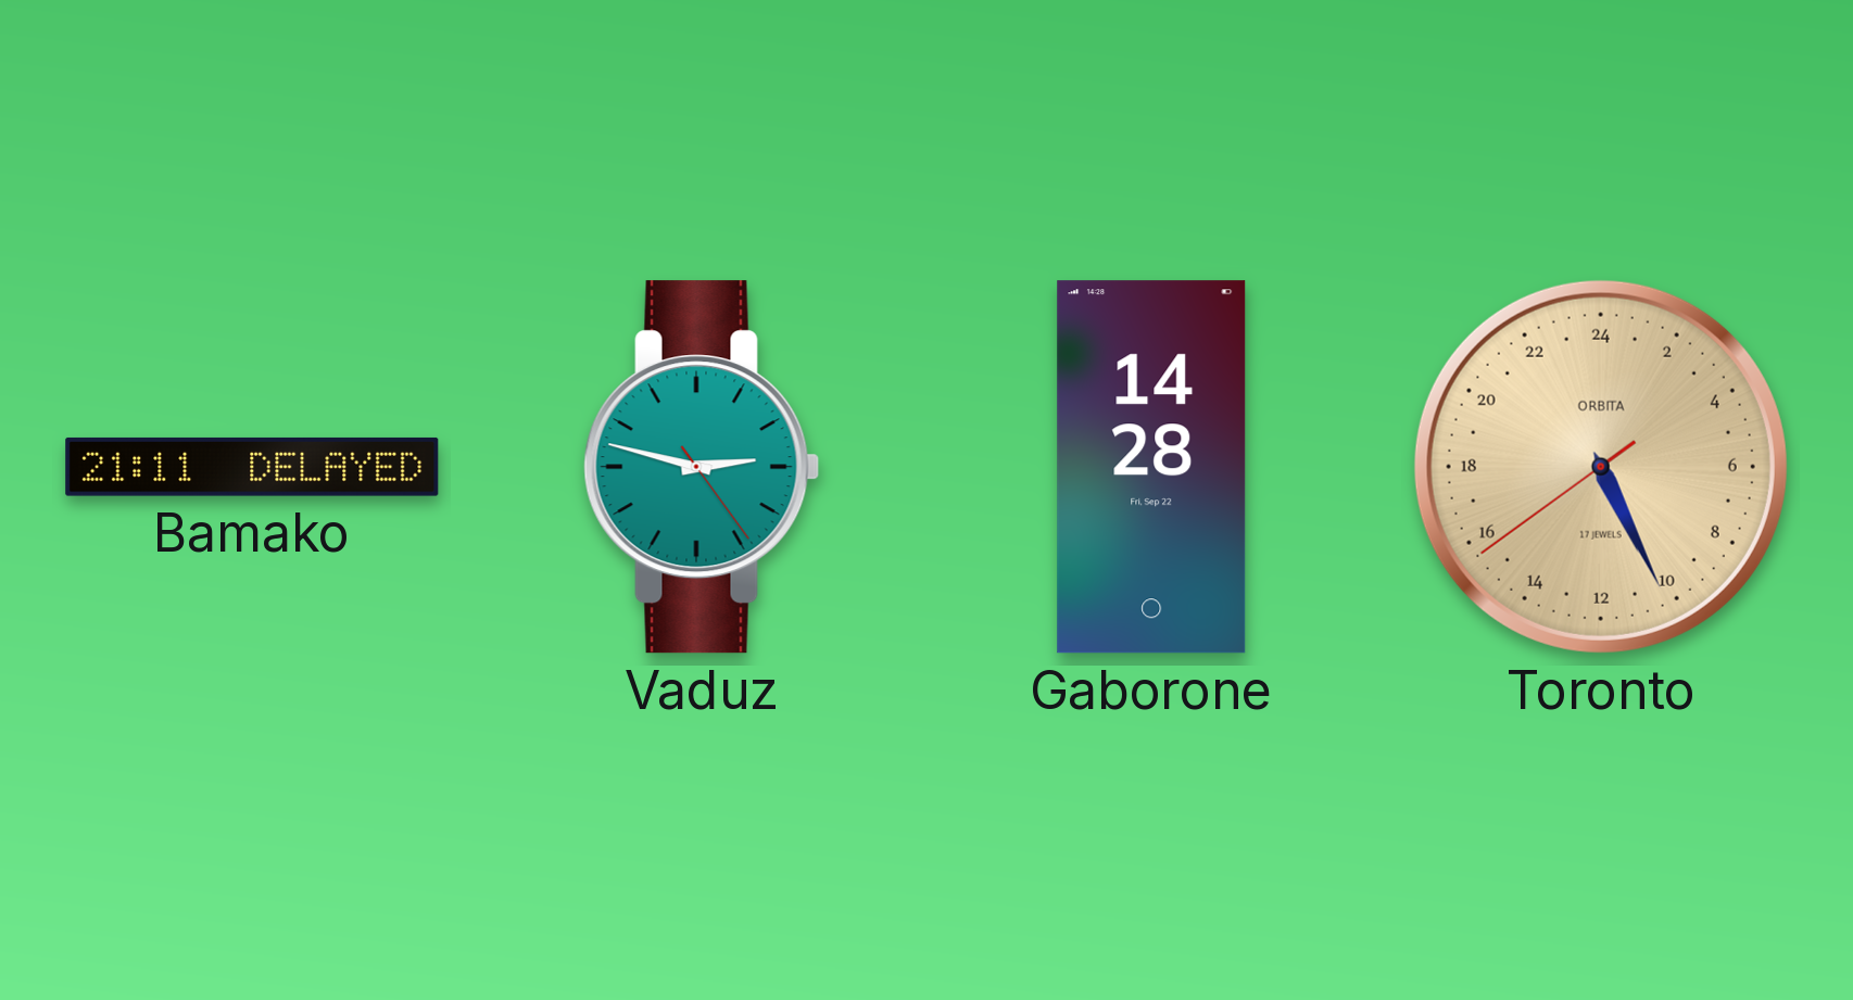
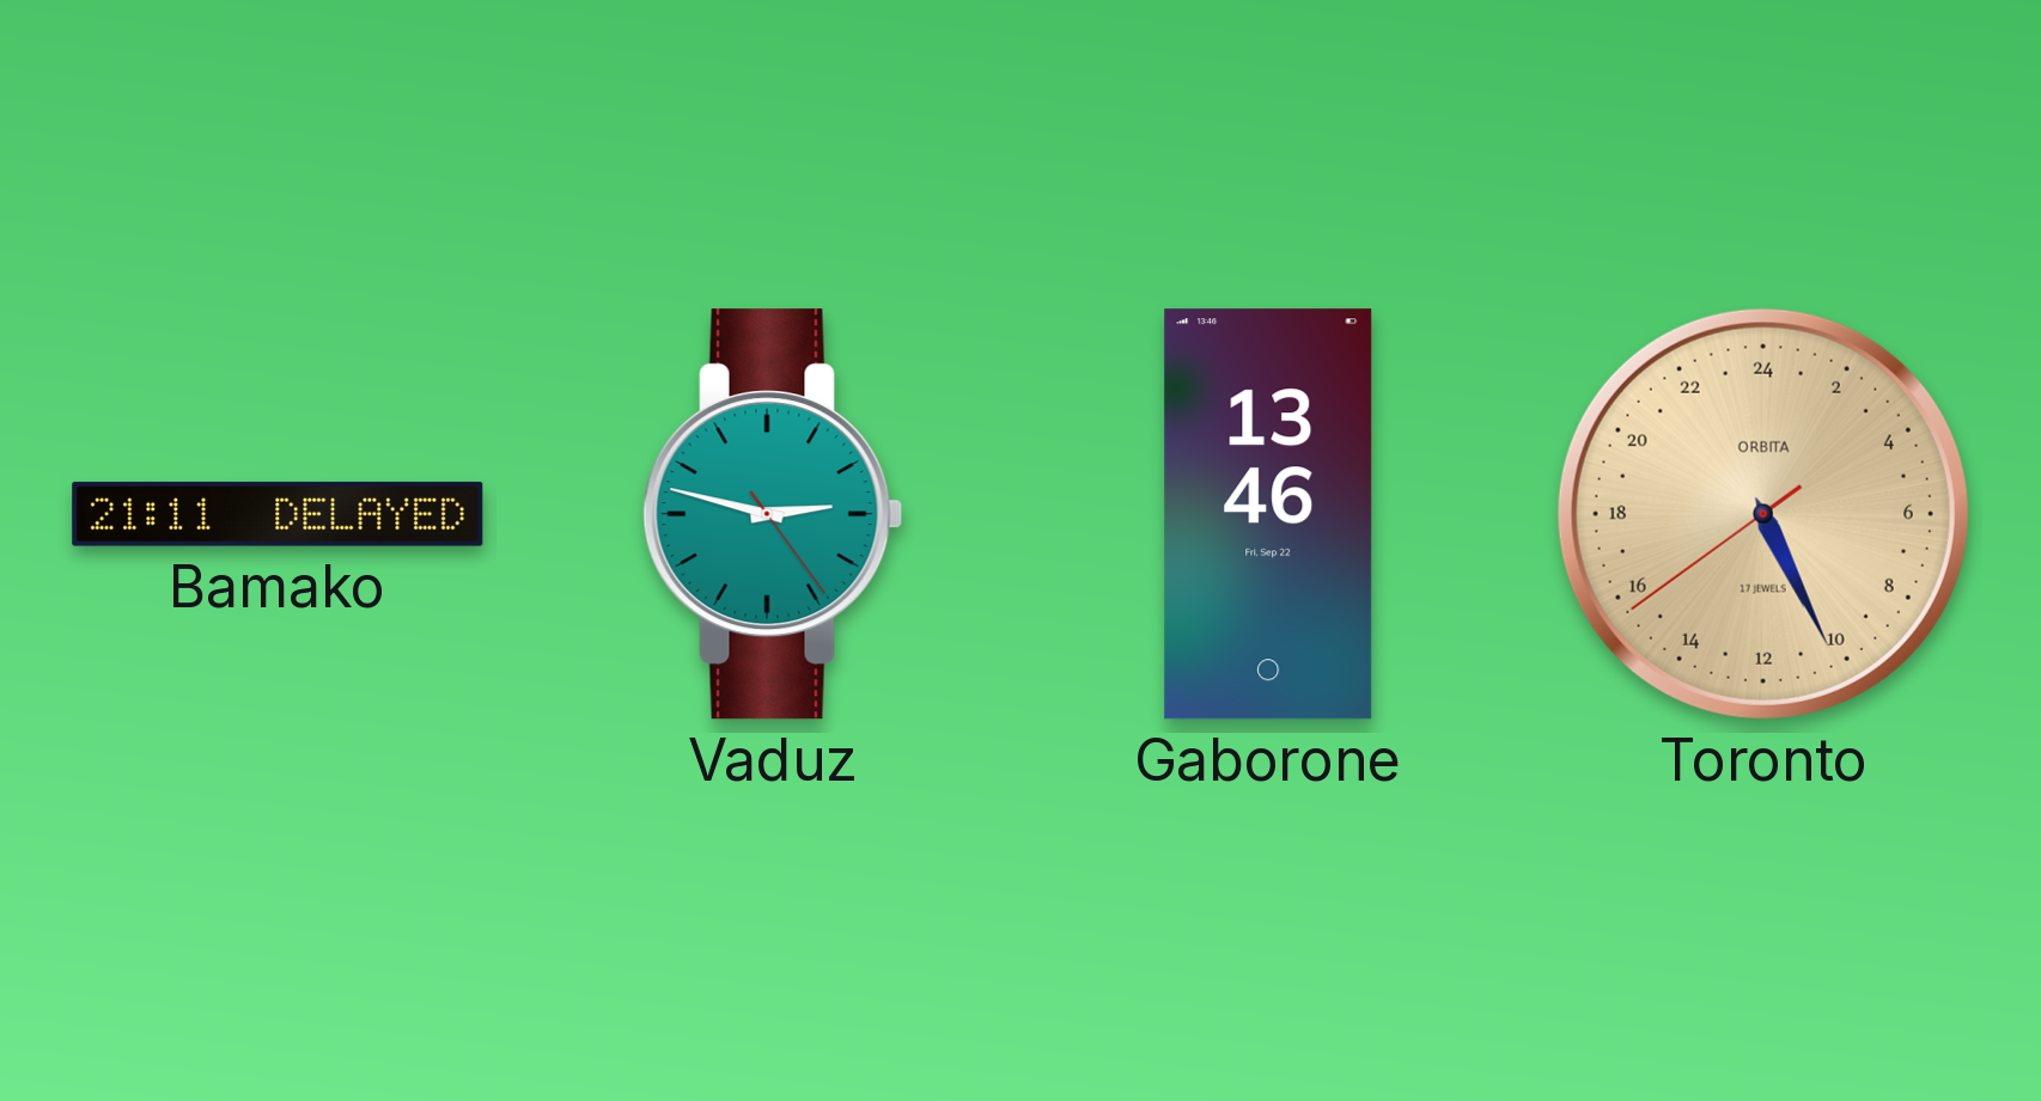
Gaborone: 14:28 -> 13:46 (1268, 514)
